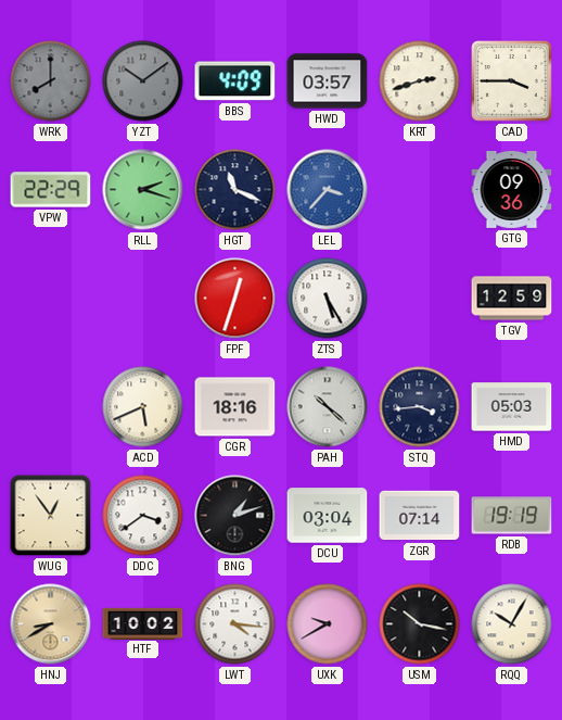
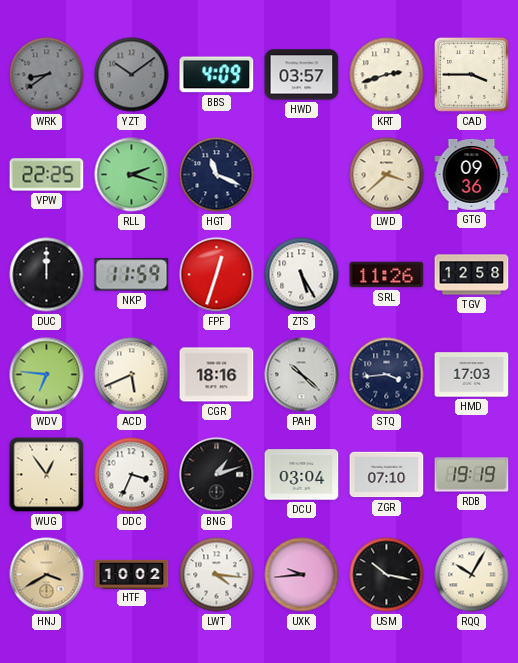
WRK: 8:00 -> 8:39 (47, 75)
VPW: 22:29 -> 22:25 (47, 175)
LEL: 3:37 -> none (328, 190)
LWD: none -> 3:38 (387, 175)
DUC: none -> 12:00 (47, 275)
NKP: none -> 11:59 (132, 275)
SRL: none -> 11:26 (387, 275)
TGV: 12:59 -> 12:58 (472, 275)
WDV: none -> 6:46 (47, 375)
HMD: 05:03 -> 17:03 (472, 375)
DDC: 3:39 -> 3:34 (132, 475)
ZGR: 07:14 -> 07:10 (387, 475)
HNJ: 8:40 -> 3:40 (47, 575)
UXK: 9:40 -> 9:44 (302, 575)
